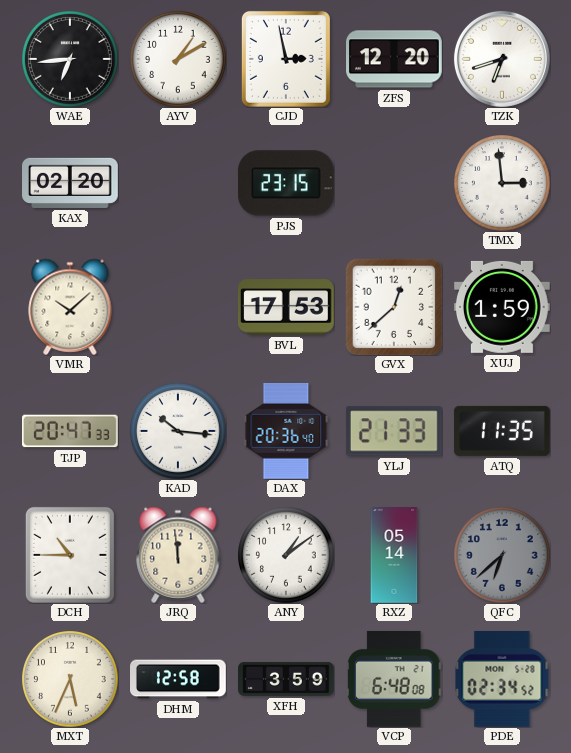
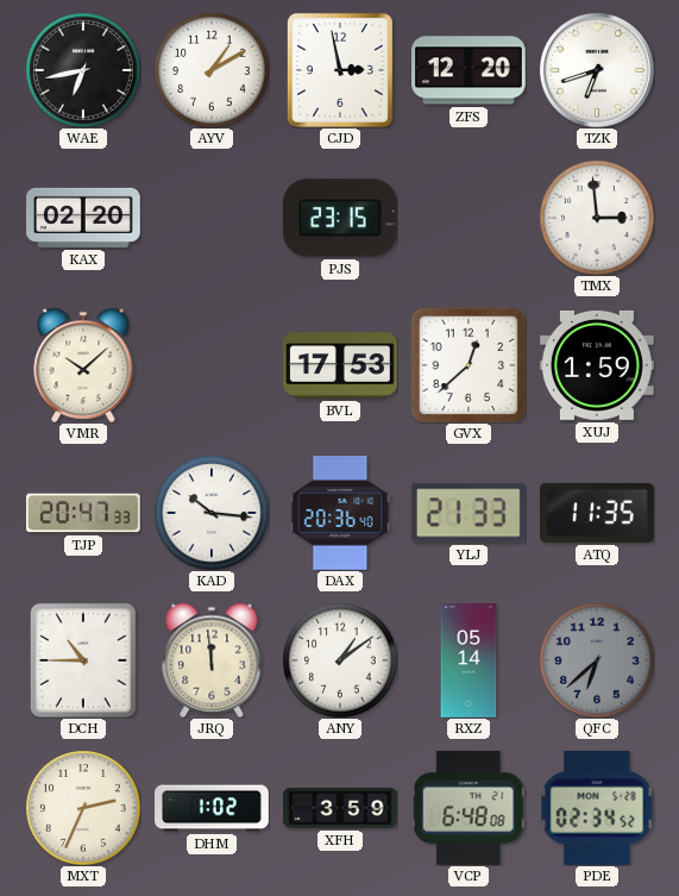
WAE: 6:44 -> 6:43 (83, 70)
MXT: 5:34 -> 2:34 (83, 808)
DHM: 12:58 -> 1:02 (213, 808)
